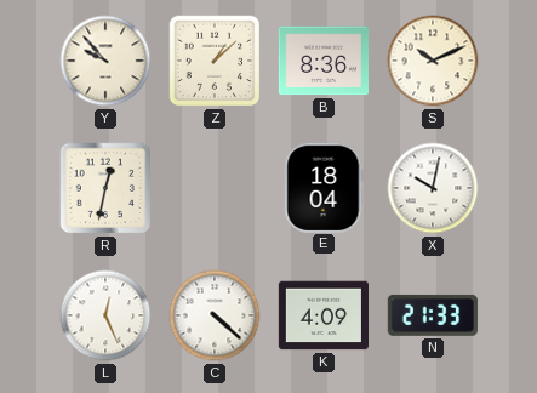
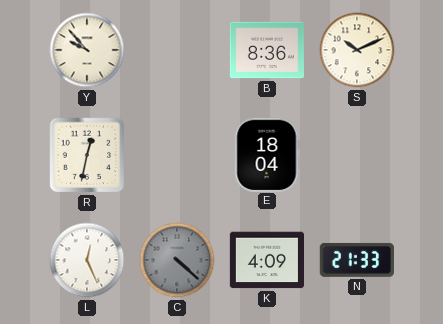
Z: 1:08 -> none (215, 61)
X: 10:02 -> none (433, 188)
C dial: white -> grey (177, 260)
